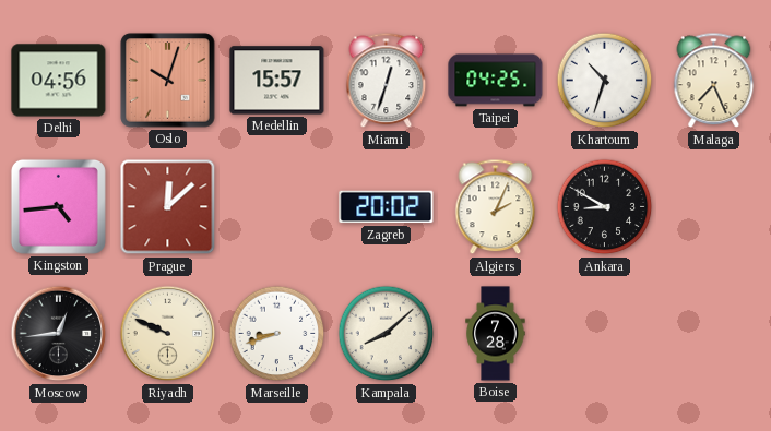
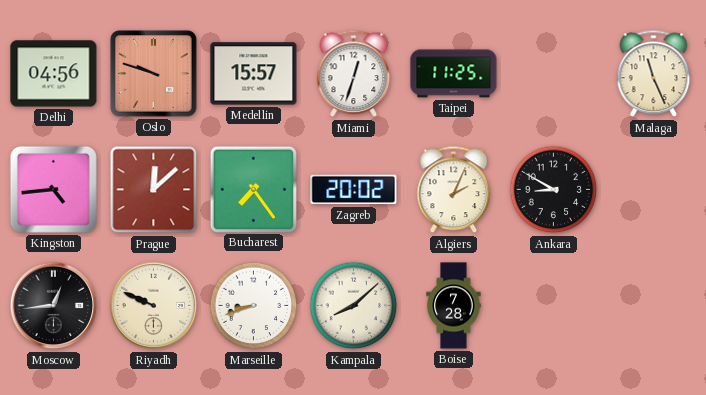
Oslo: 10:03 -> 9:48 (154, 74)
Taipei: 04:25 -> 11:25 (454, 74)
Khartoum: 10:33 -> none (605, 81)
Malaga: 7:26 -> 11:26 (654, 74)
Bucharest: none -> 7:24 (253, 189)
